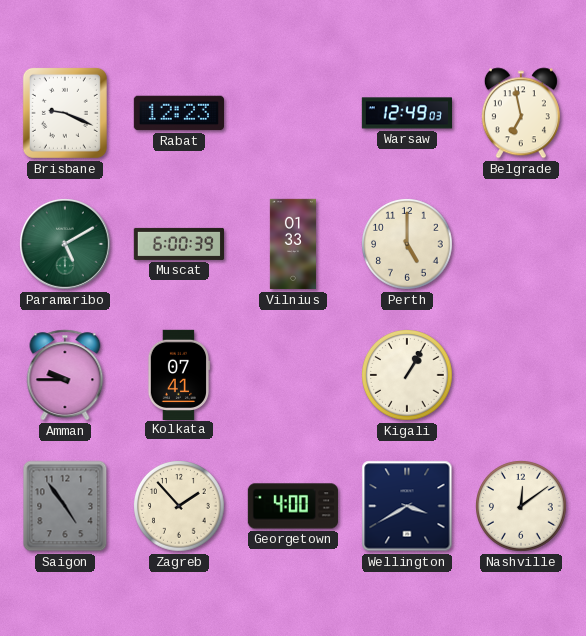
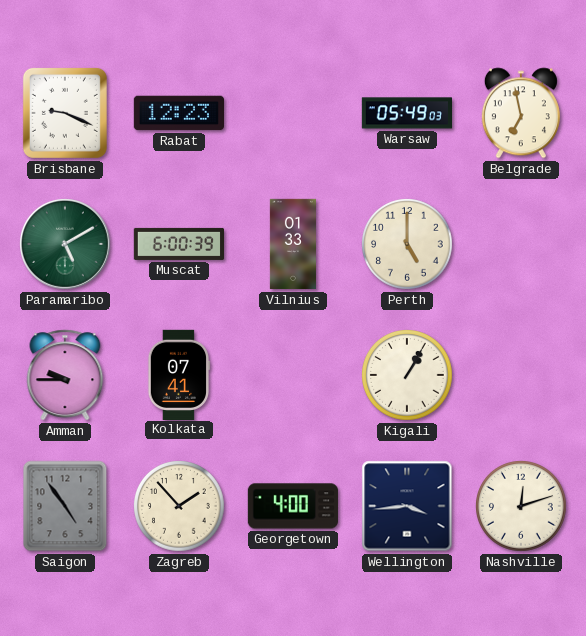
Warsaw: 12:49 -> 05:49 (406, 113)
Wellington: 3:40 -> 3:44 (407, 506)
Nashville: 12:09 -> 12:12 (522, 507)
